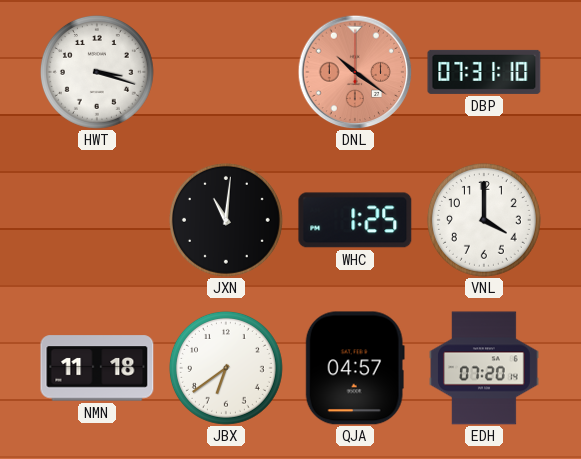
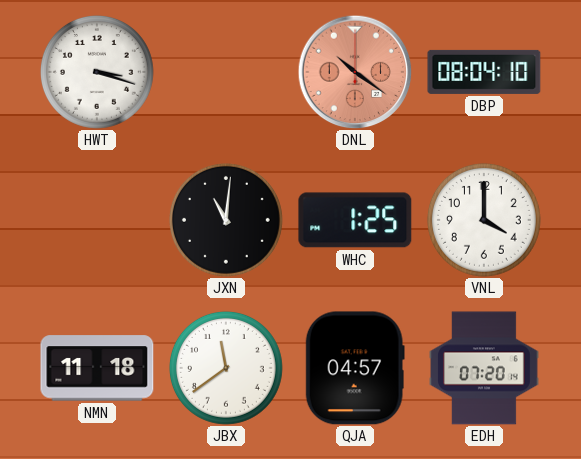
DBP: 07:31 -> 08:04 (484, 72)
JBX: 6:39 -> 11:39 (226, 368)
